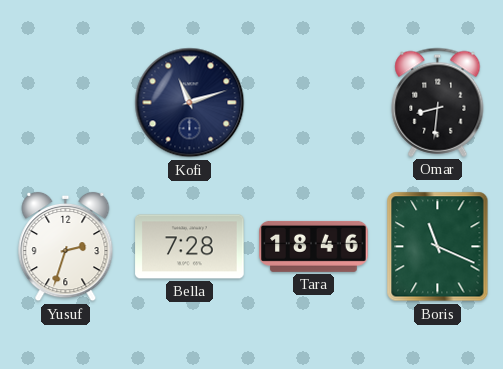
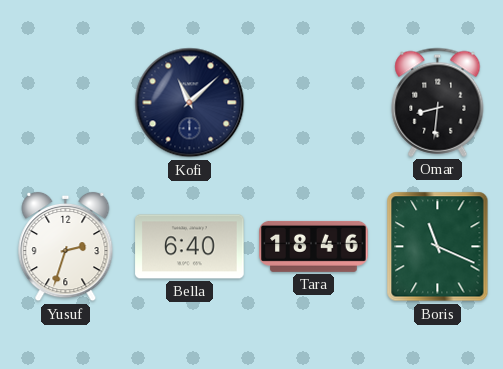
Kofi: 11:12 -> 11:08 (190, 103)
Bella: 7:28 -> 6:40 (190, 247)
